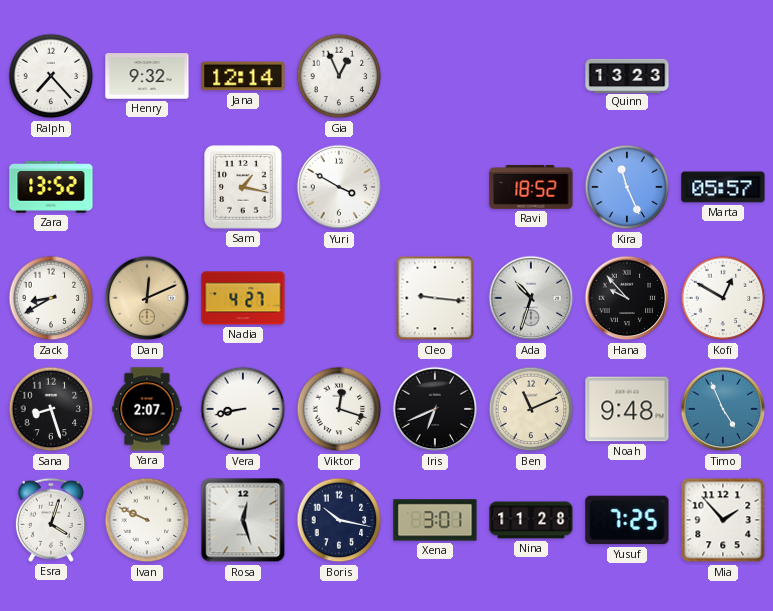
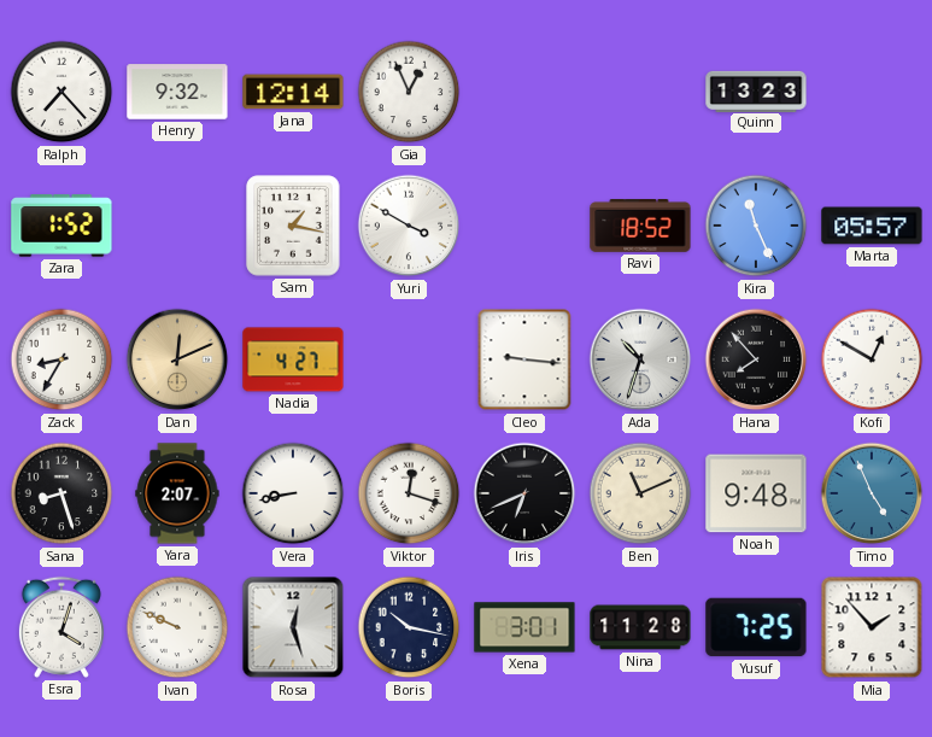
Zara: 13:52 -> 1:52 (61, 226)
Zack: 8:40 -> 8:35 (61, 359)
Hana: 9:53 -> 7:53 (756, 359)
